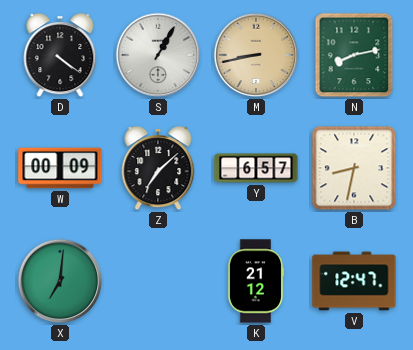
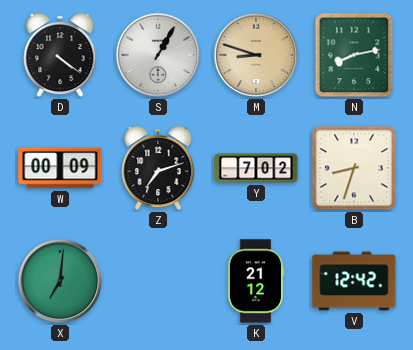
M: 8:43 -> 8:48 (256, 55)
Z: 7:08 -> 7:12 (158, 169)
Y: 6:57 -> 7:02 (256, 168)
B: 8:32 -> 8:33 (354, 168)
V: 12:47 -> 12:42 (354, 281)
